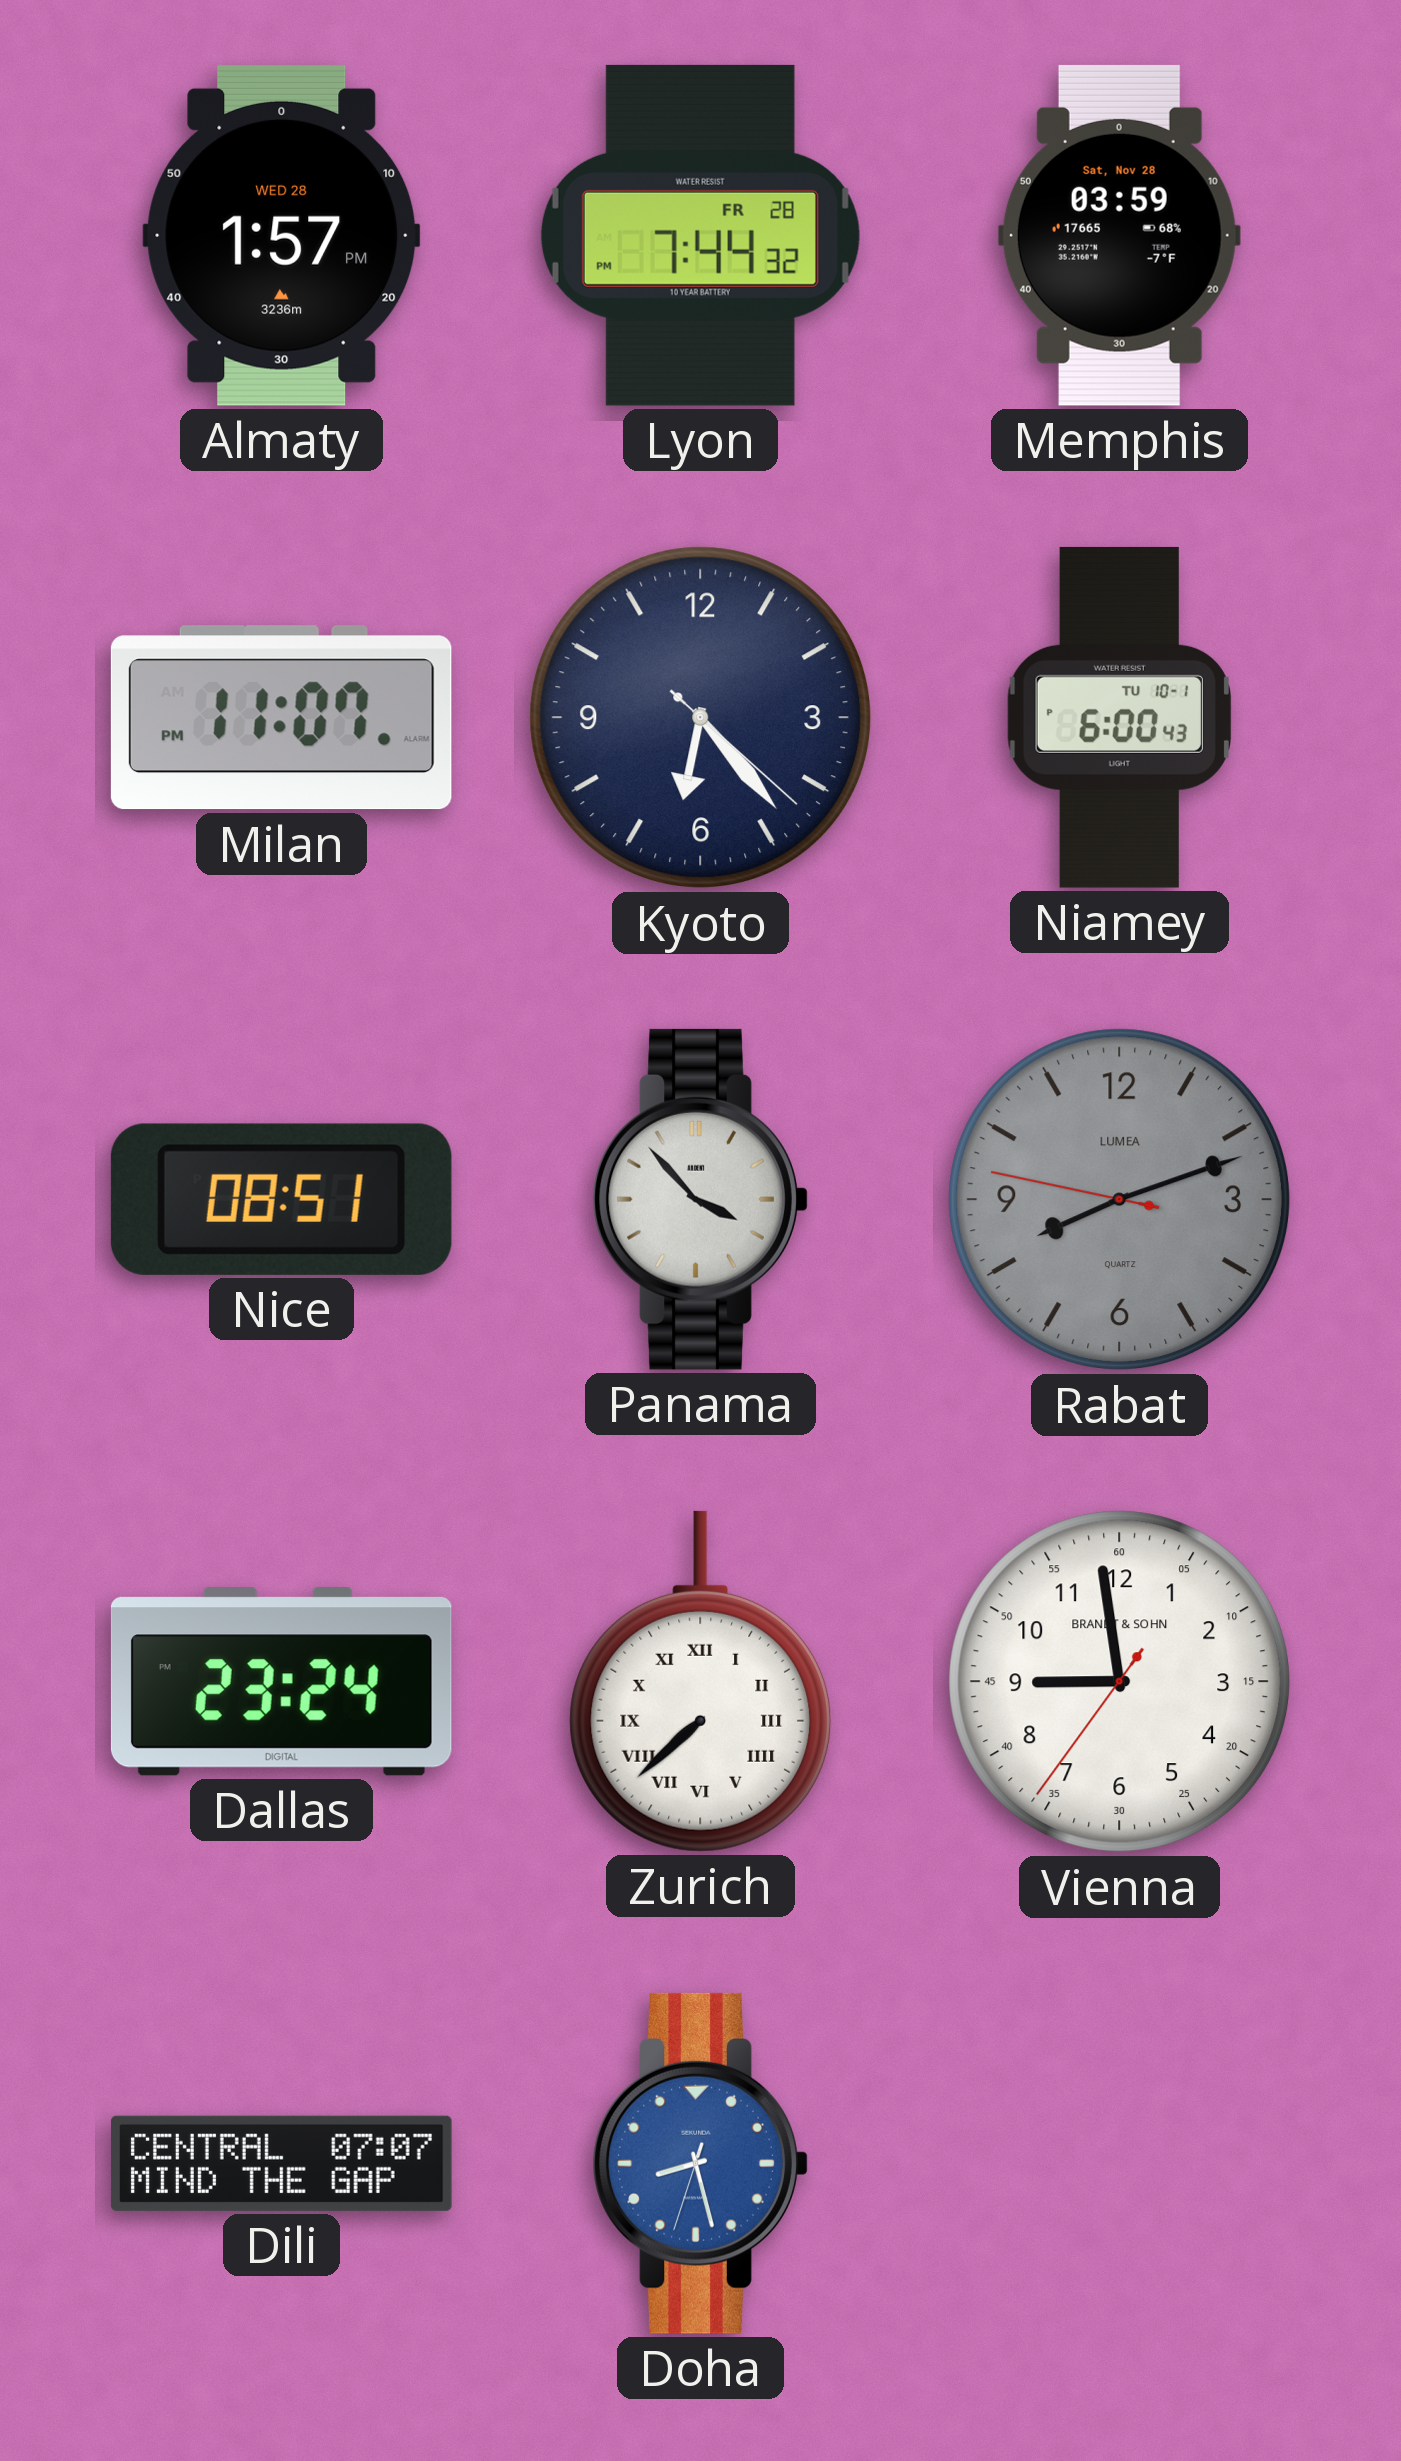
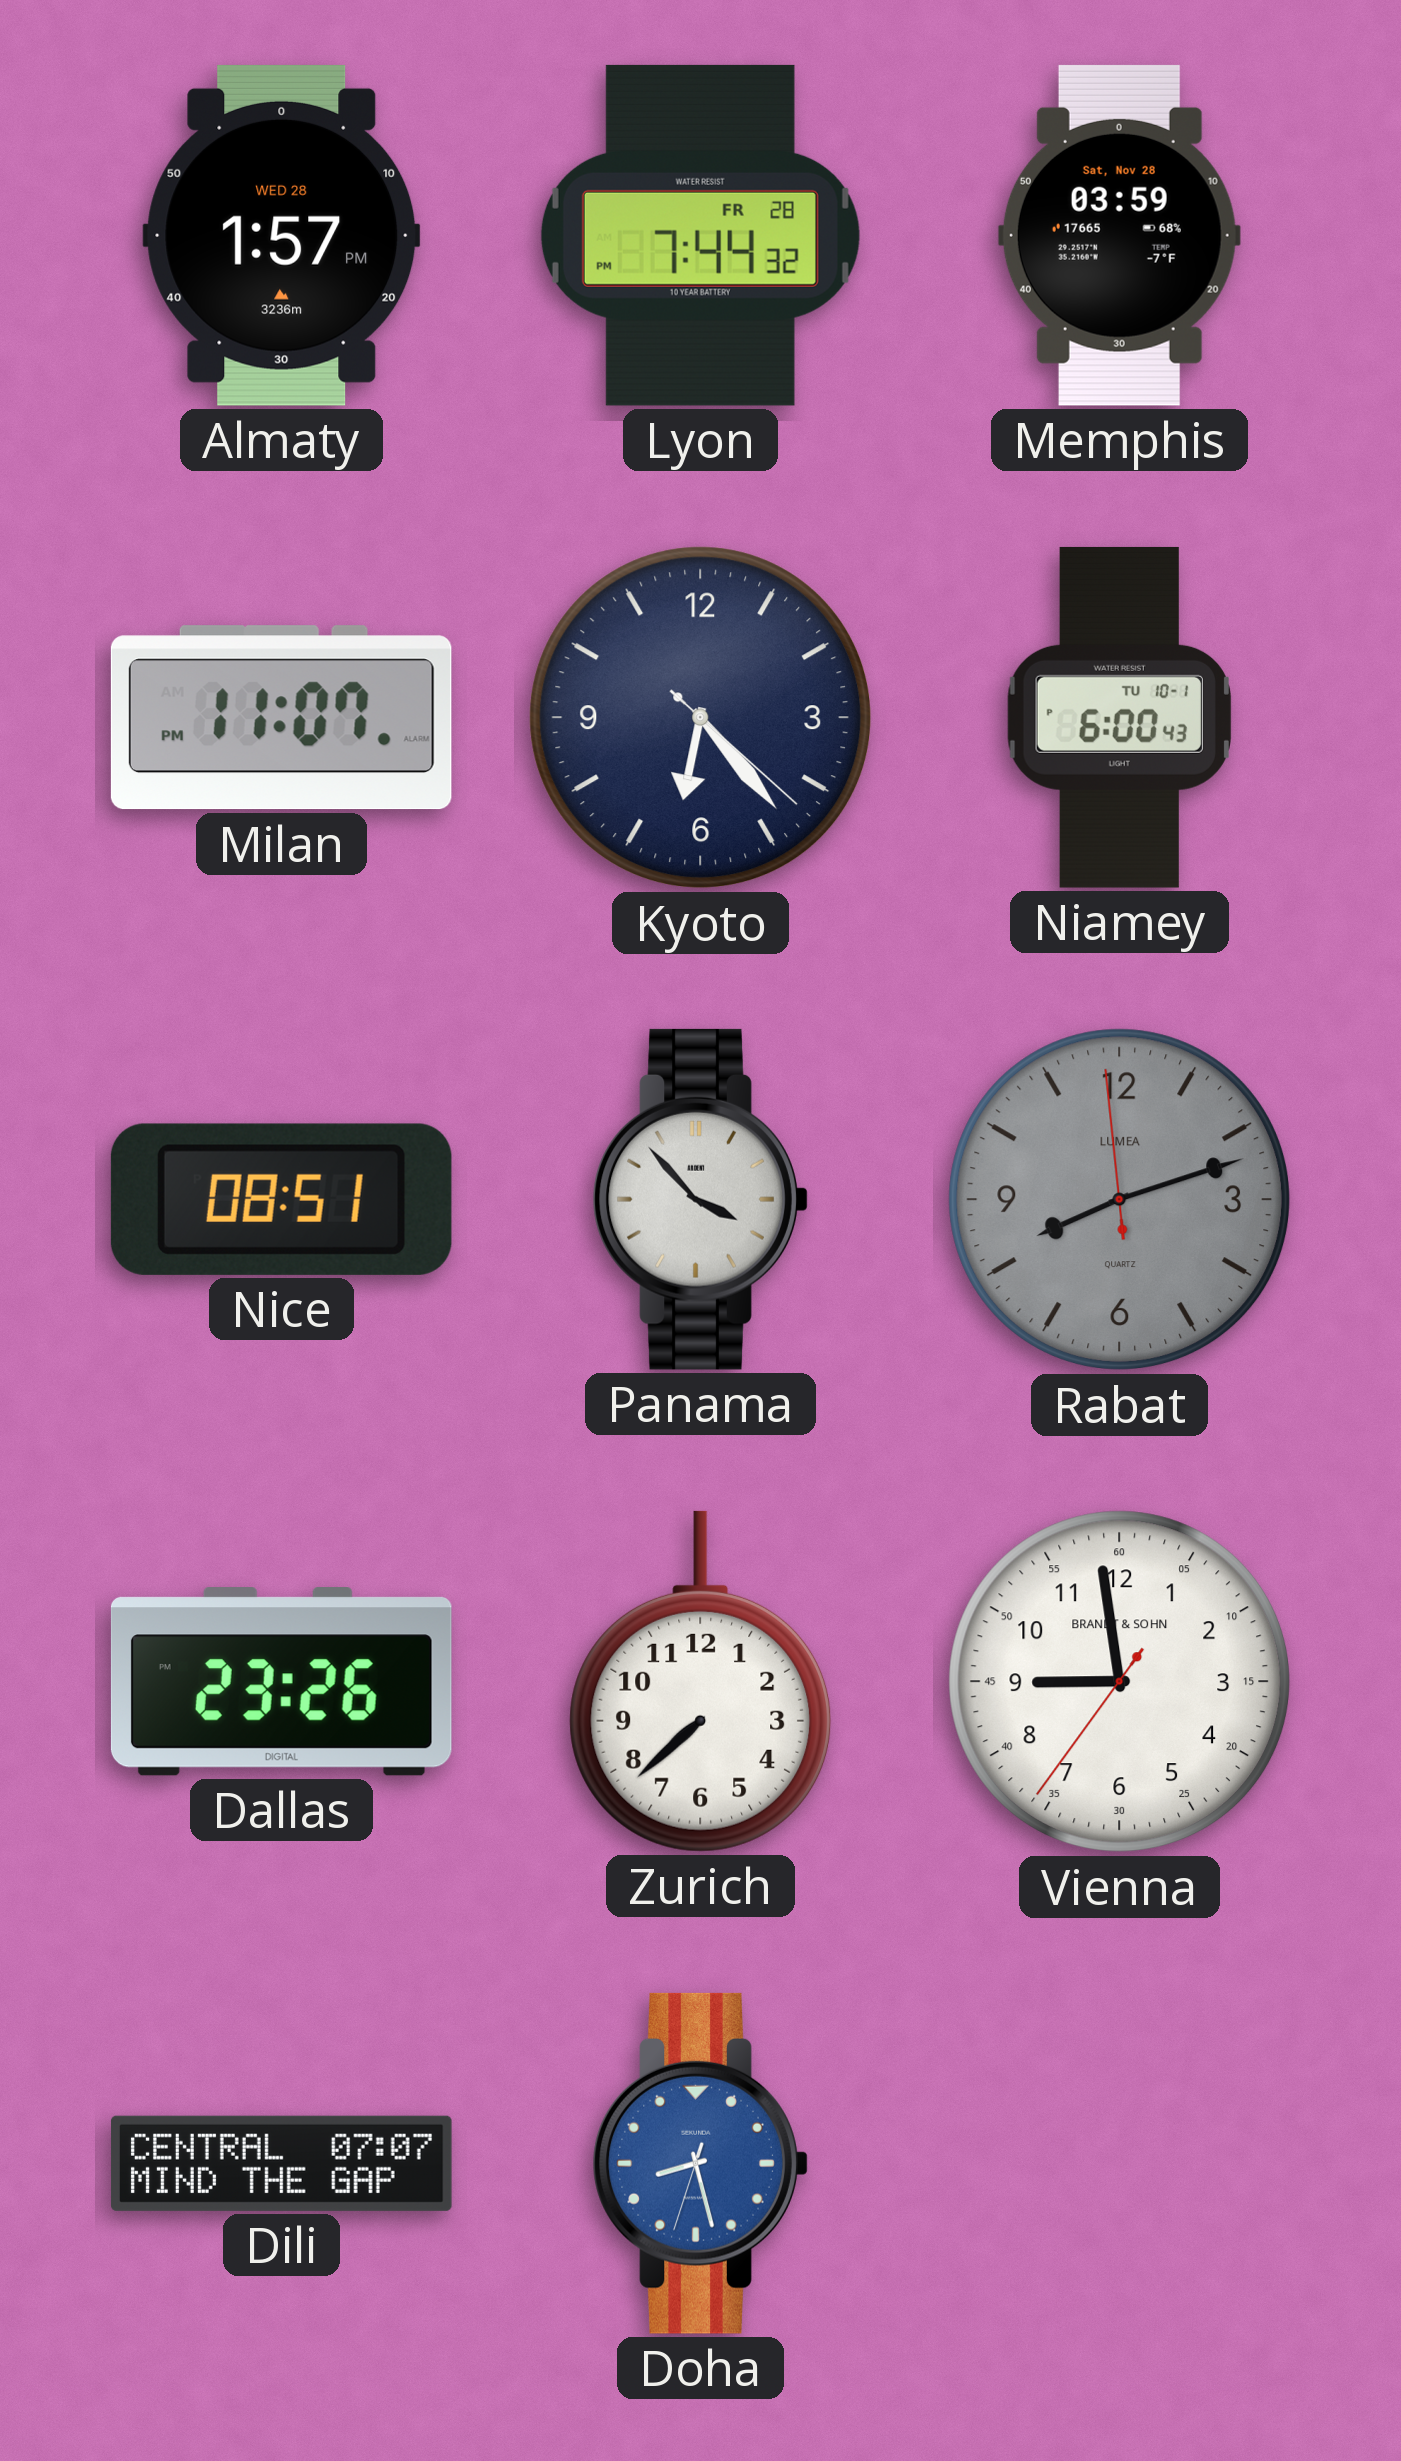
Rabat: 8:11:47 -> 8:11:59 (1120, 1200)
Dallas: 23:24 -> 23:26 (281, 1682)
Zurich numerals: Roman -> Arabic (701, 1681)
